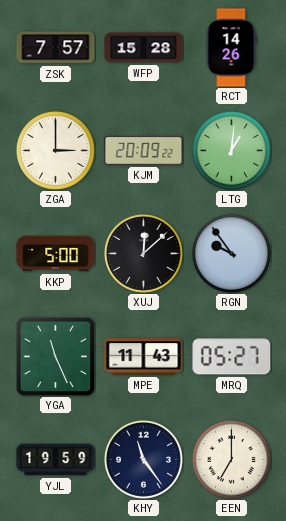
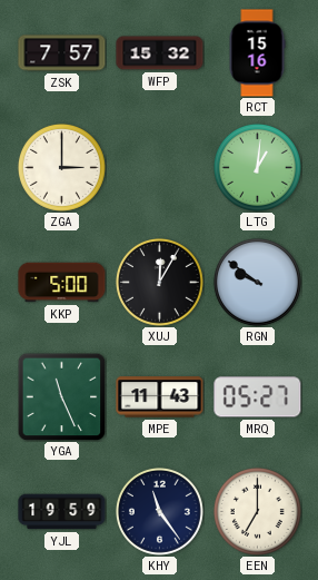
WFP: 15:28 -> 15:32 (160, 53)
RCT: 14:26 -> 15:16 (257, 53)
KJM: 20:09 -> none (144, 150)
XUJ: 12:08 -> 12:05 (159, 282)
RGN: 9:54 -> 9:51 (257, 282)
